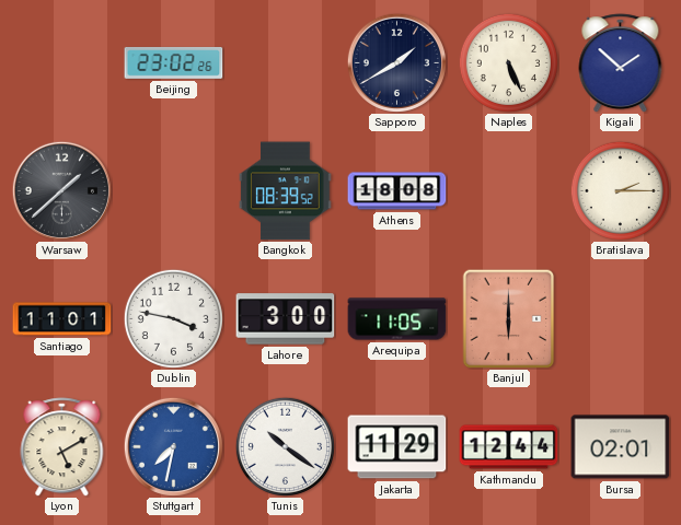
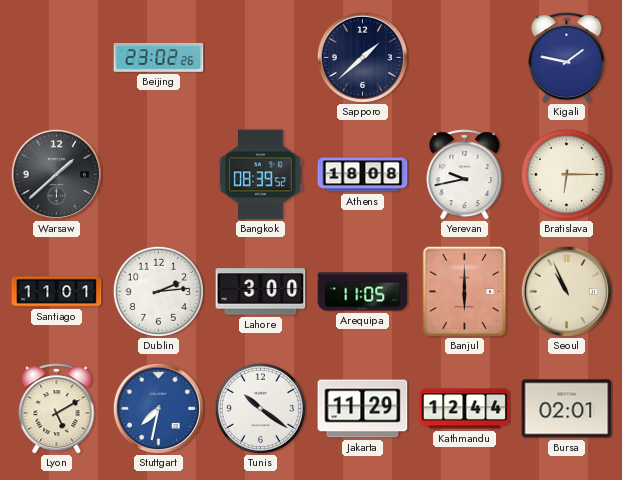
Sapporo: 1:40 -> 1:38 (362, 57)
Naples: 5:26 -> none (508, 62)
Kigali: 1:52 -> 1:47 (567, 58)
Yerevan: none -> 9:43 (465, 175)
Bratislava: 2:15 -> 6:15 (566, 174)
Dublin: 3:47 -> 2:14 (158, 291)
Seoul: none -> 10:56 (566, 291)
